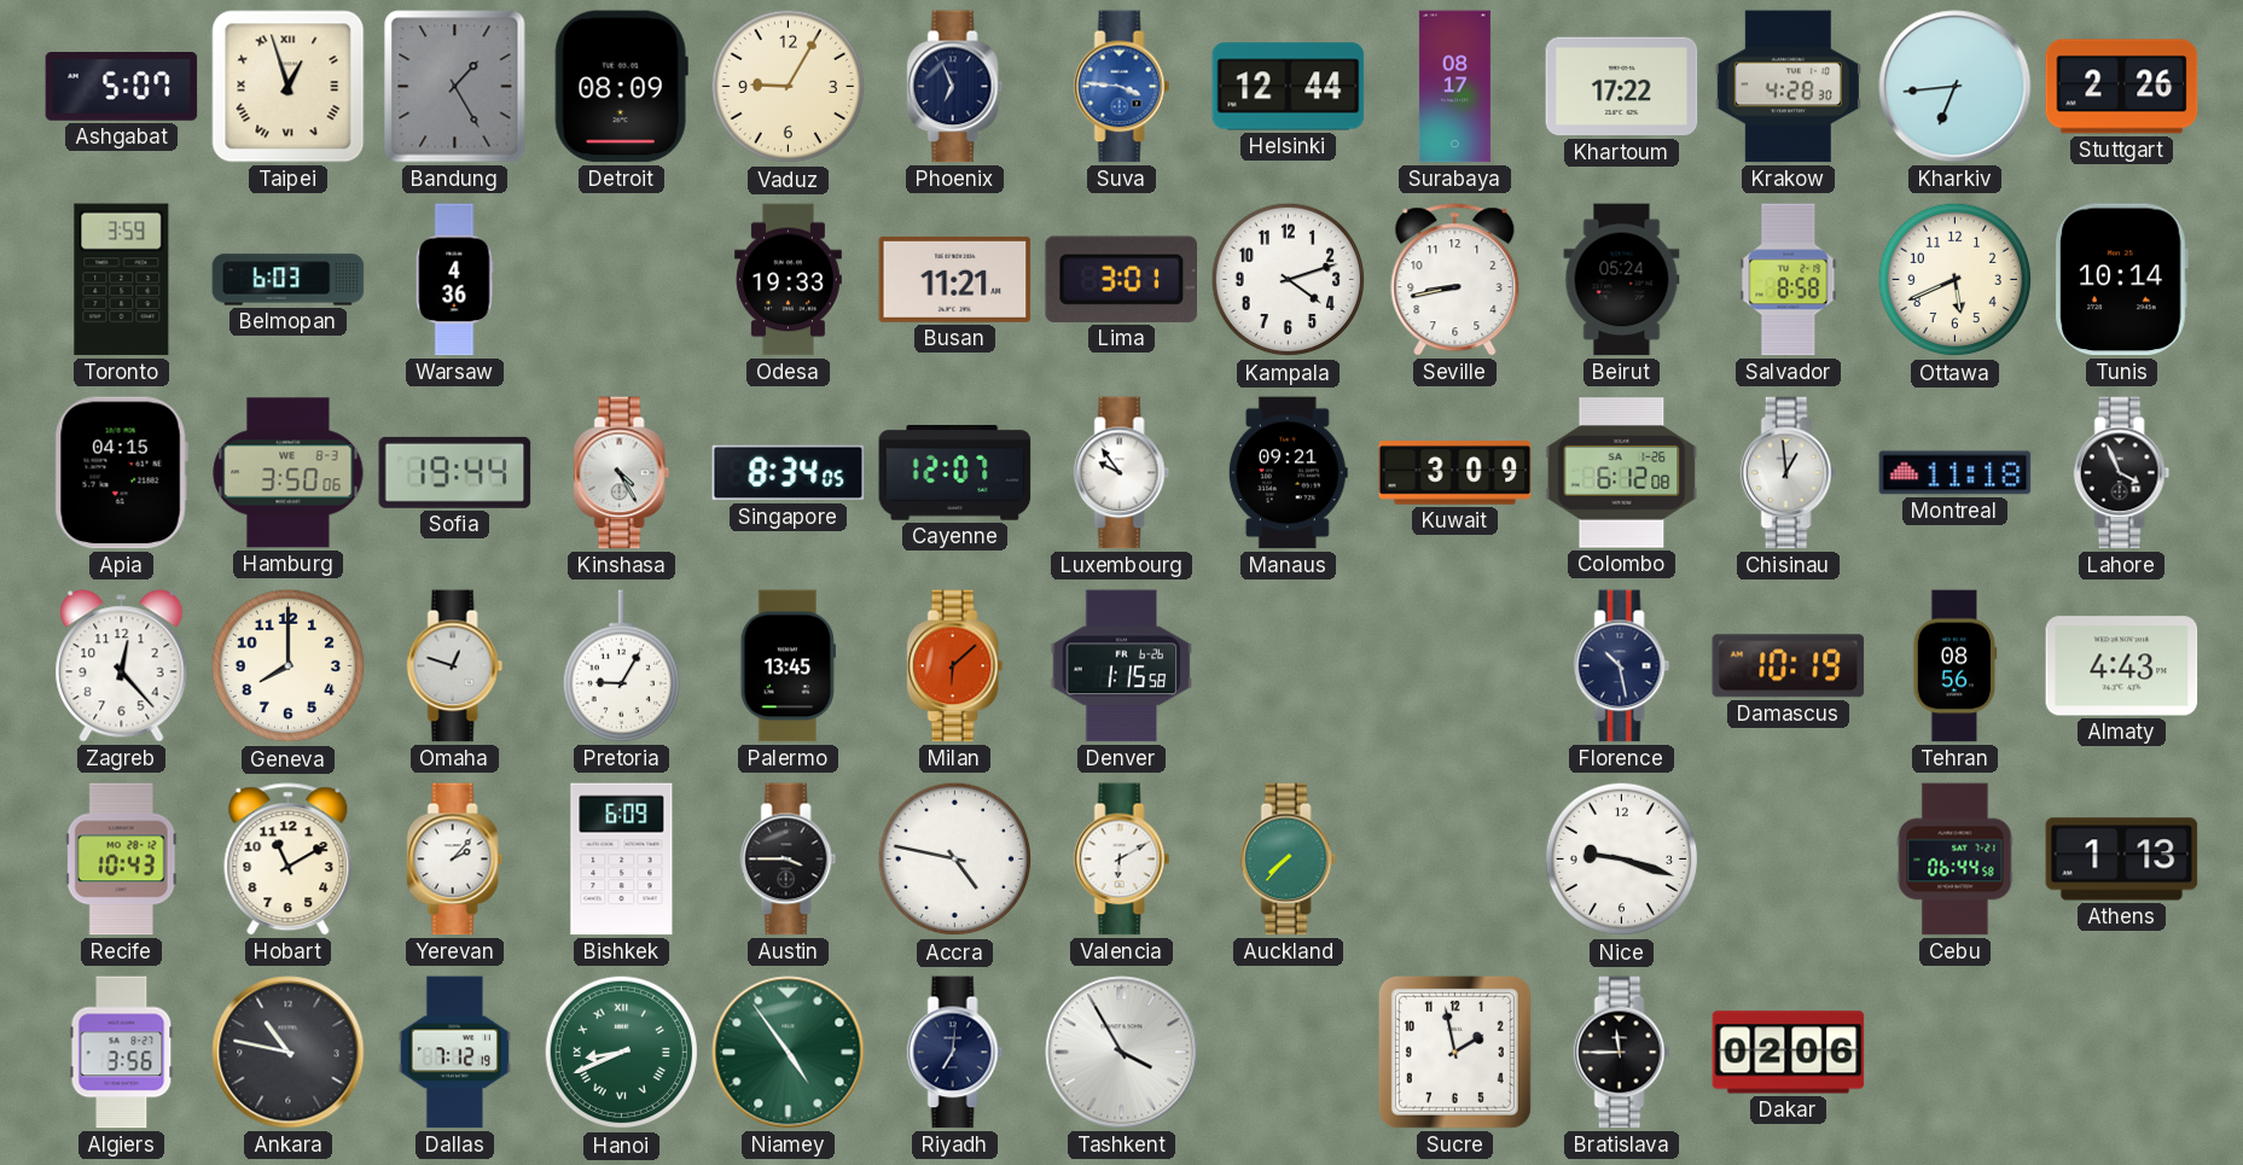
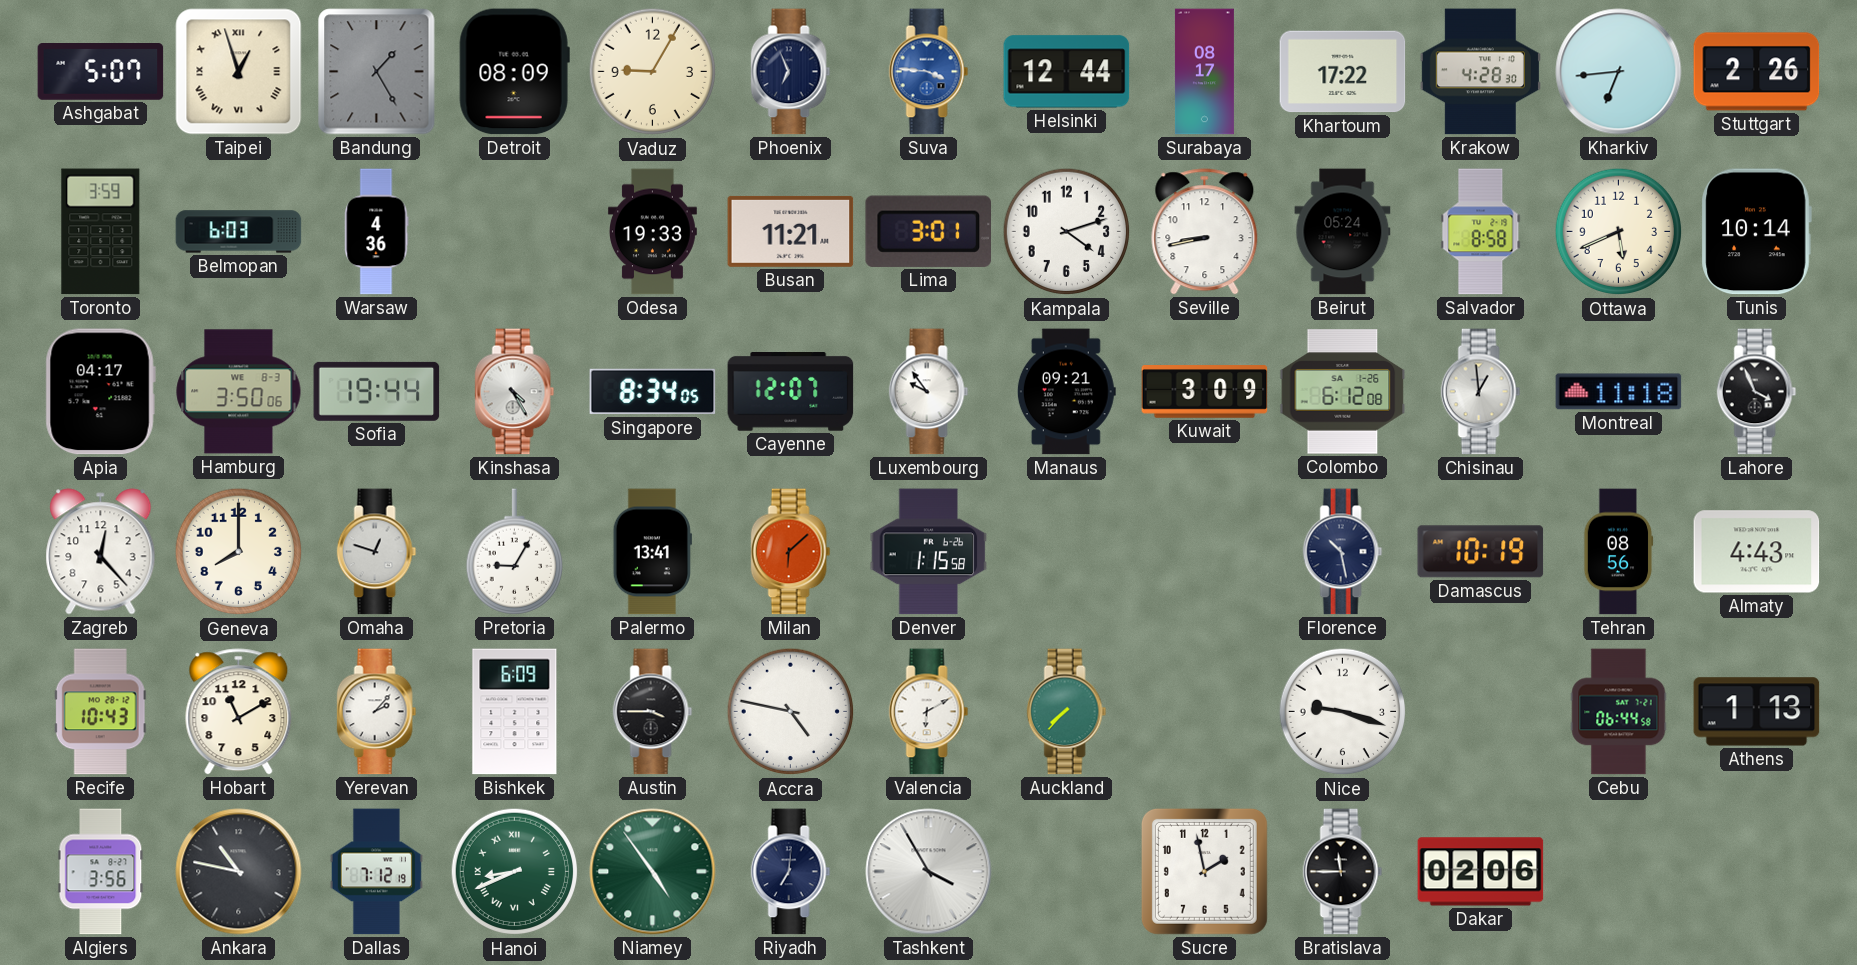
Apia: 04:15 -> 04:17 (100, 392)
Palermo: 13:45 -> 13:41 (652, 552)
